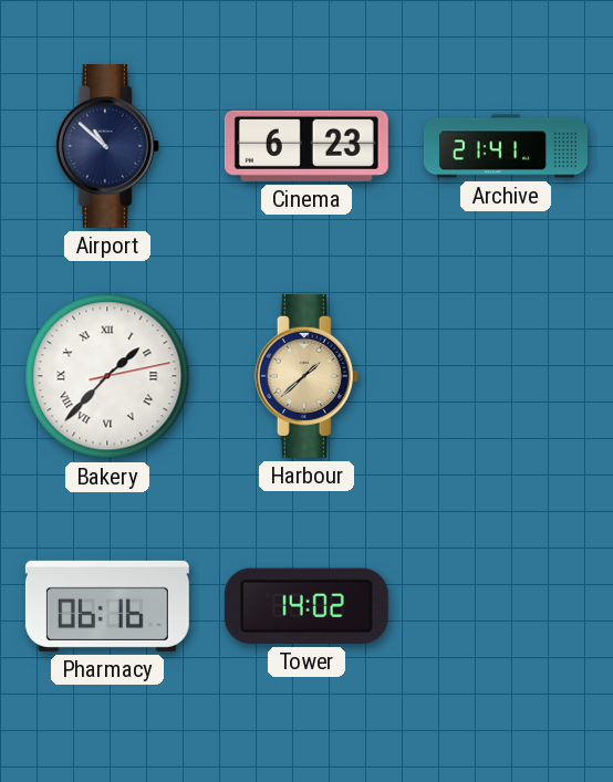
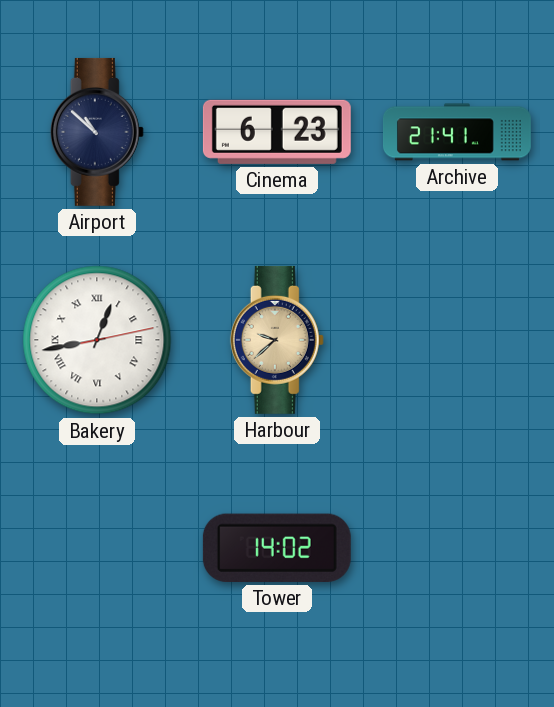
Bakery: 1:37 -> 12:43 (97, 340)
Harbour: 1:38 -> 9:38 (277, 340)
Pharmacy: 06:16 -> none (107, 606)
